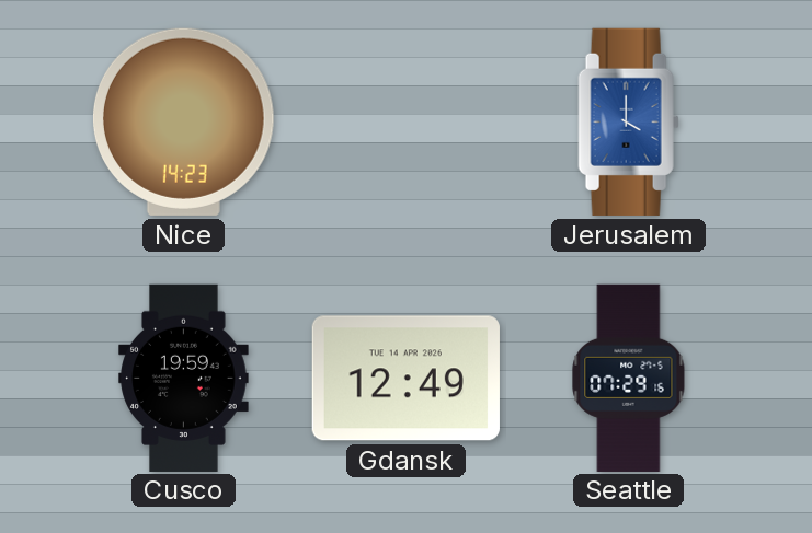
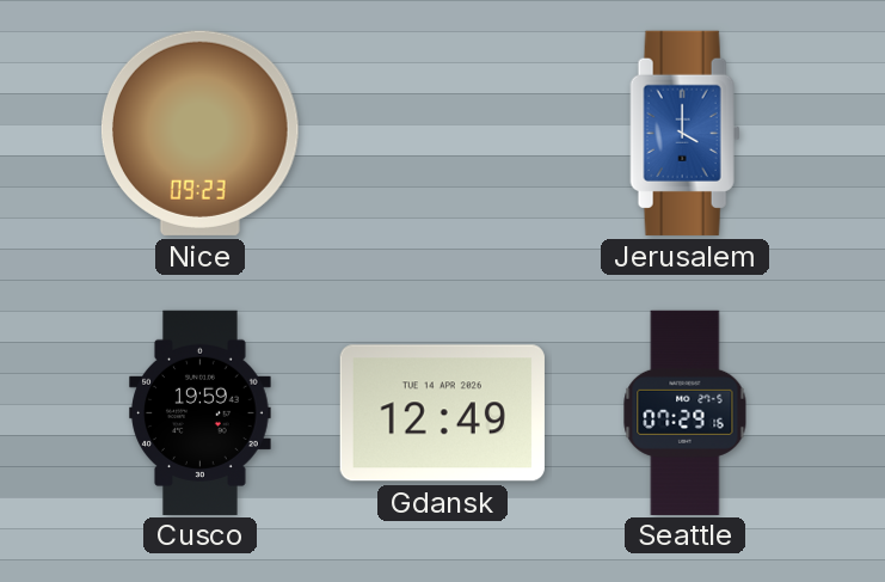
Nice: 14:23 -> 09:23 (199, 133)
